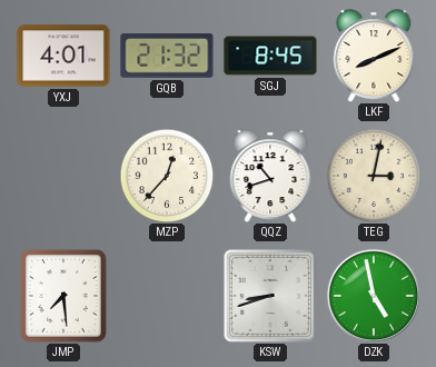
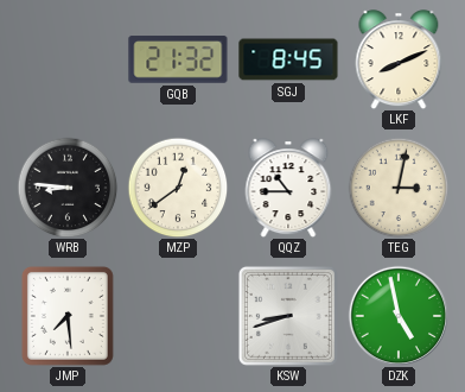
YXJ: 4:01 -> none (63, 56)
WRB: none -> 8:46 (68, 188)
MZP: 12:37 -> 12:39 (178, 188)
QQZ: 10:42 -> 10:45 (288, 188)
